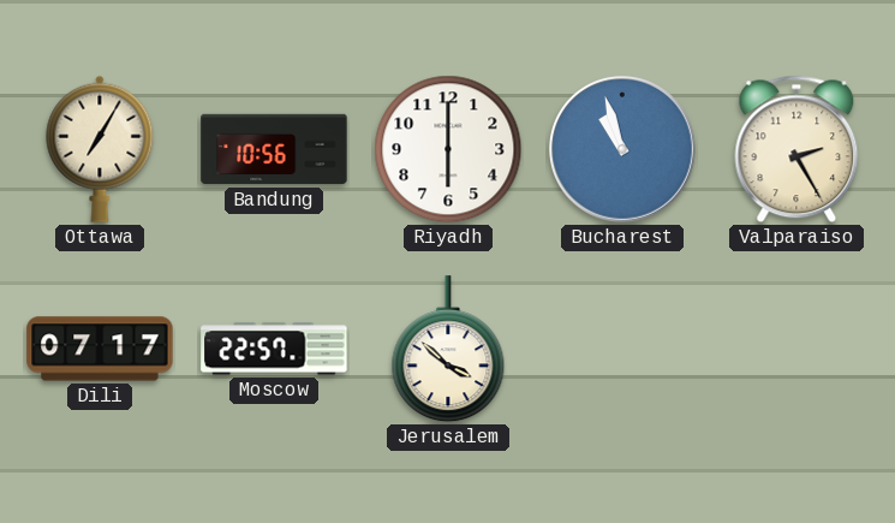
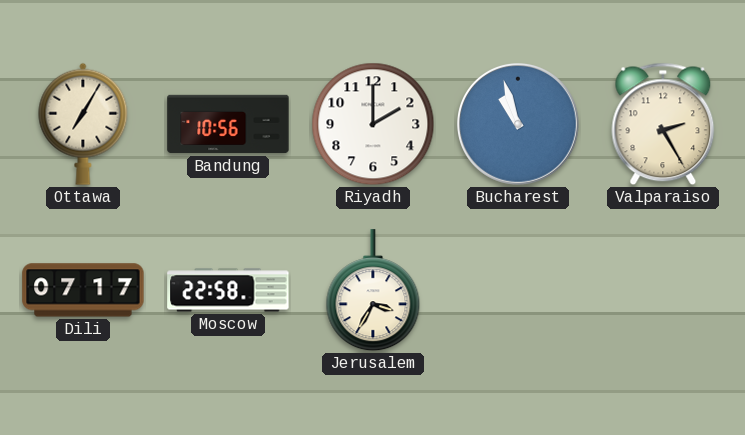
Riyadh: 6:00 -> 2:00 (373, 124)
Moscow: 22:57 -> 22:58 (228, 290)
Jerusalem: 3:52 -> 3:35 (373, 291)
